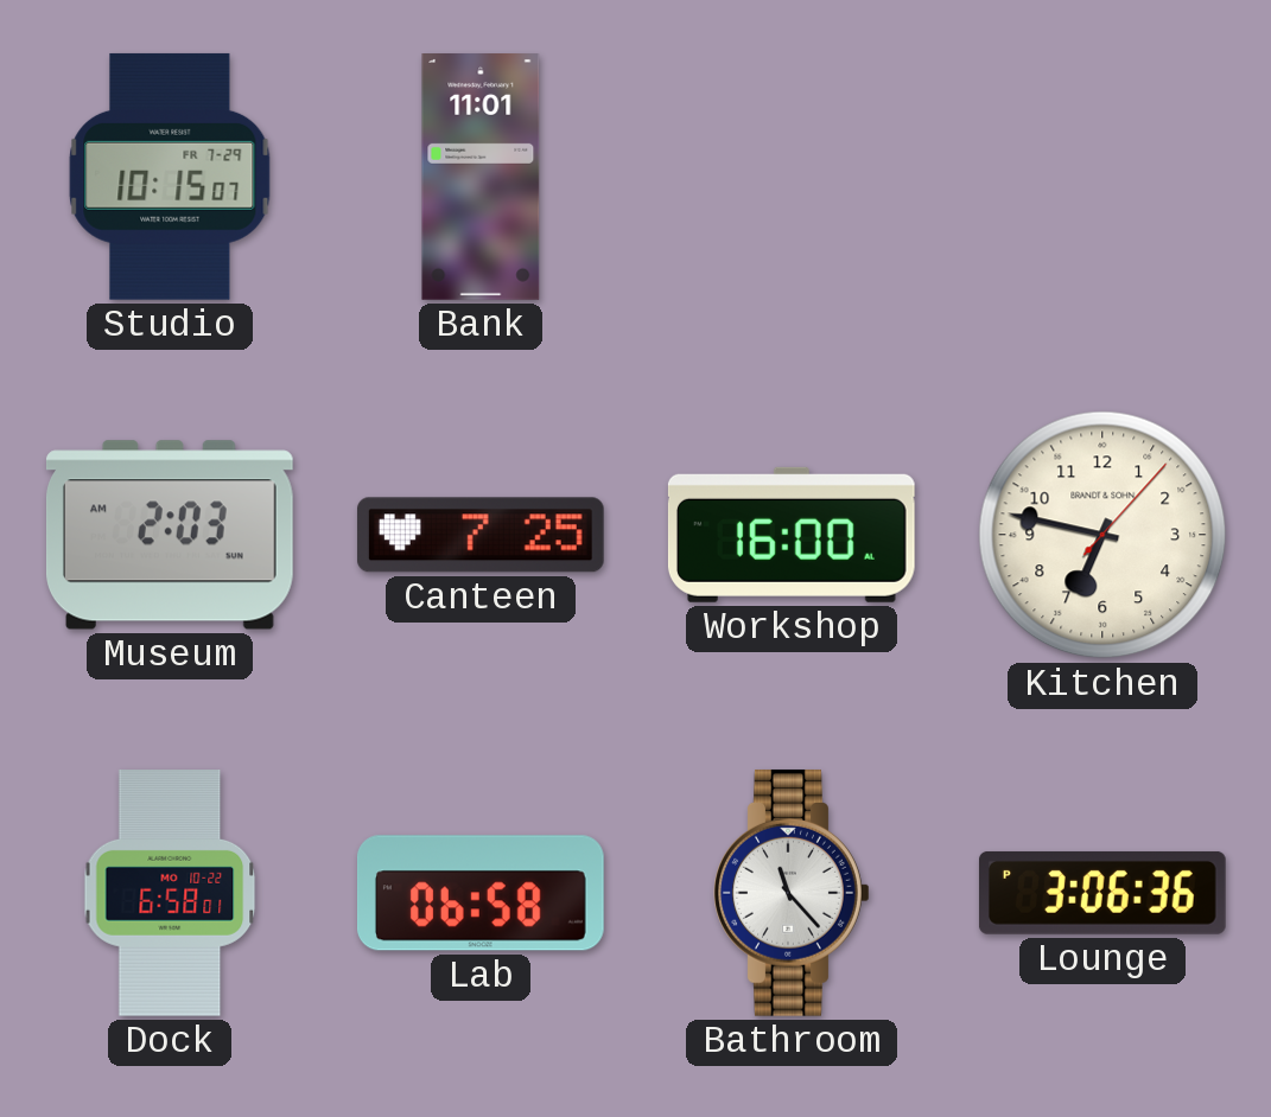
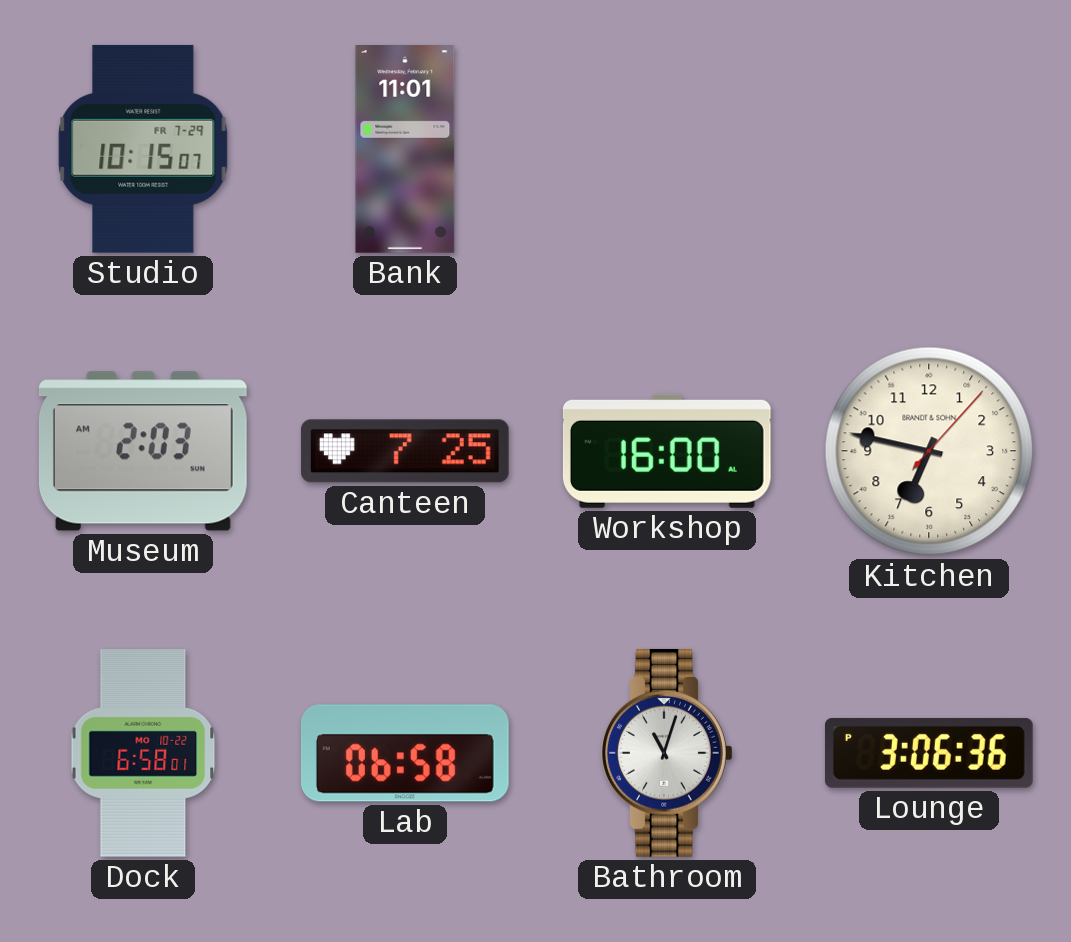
Bathroom: 11:23 -> 11:03 (667, 753)
